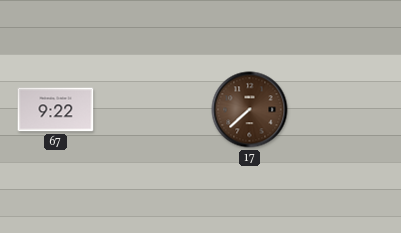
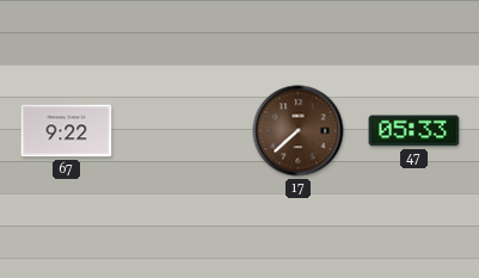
47: none -> 05:33 (414, 131)
